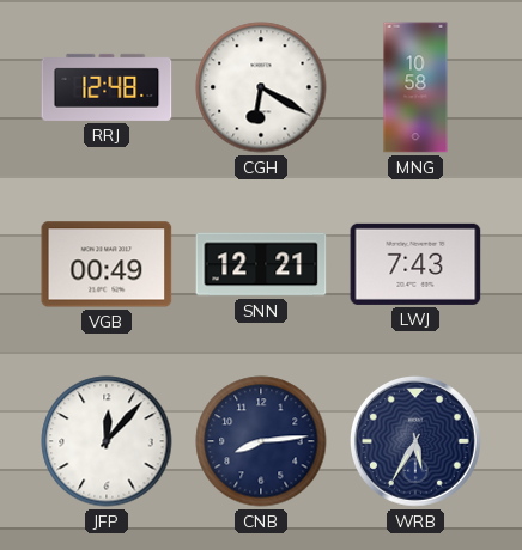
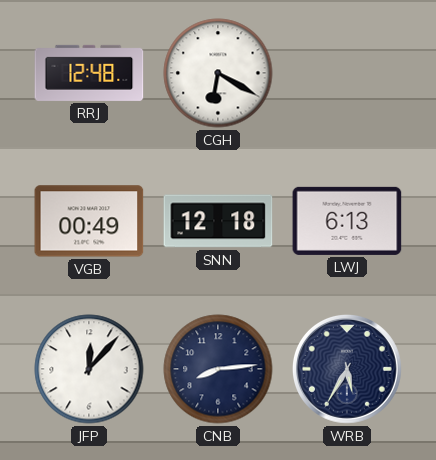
MNG: 10:58 -> none (415, 87)
SNN: 12:21 -> 12:18 (218, 221)
LWJ: 7:43 -> 6:13 (347, 221)
